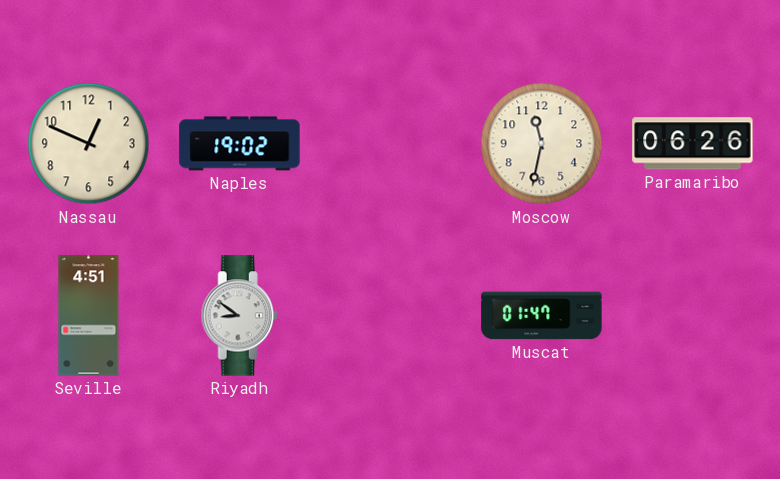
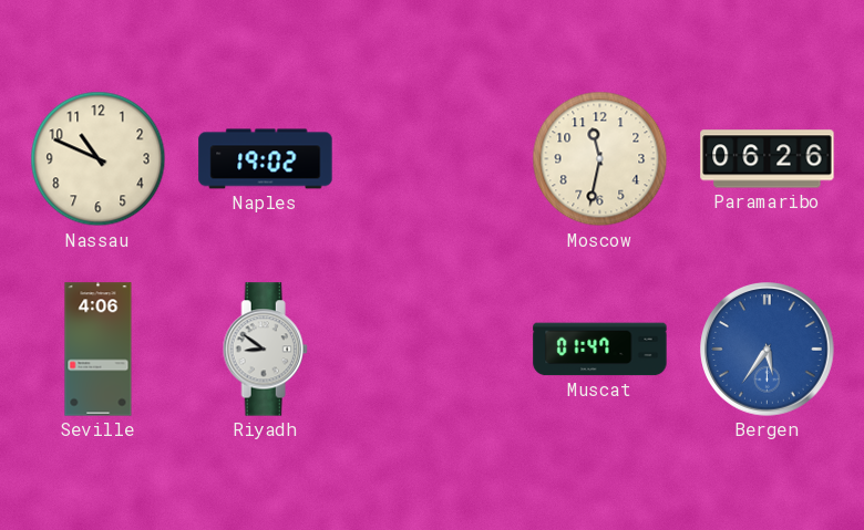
Nassau: 12:49 -> 10:49 (99, 159)
Seville: 4:51 -> 4:06 (99, 350)
Bergen: none -> 5:36 (768, 350)
